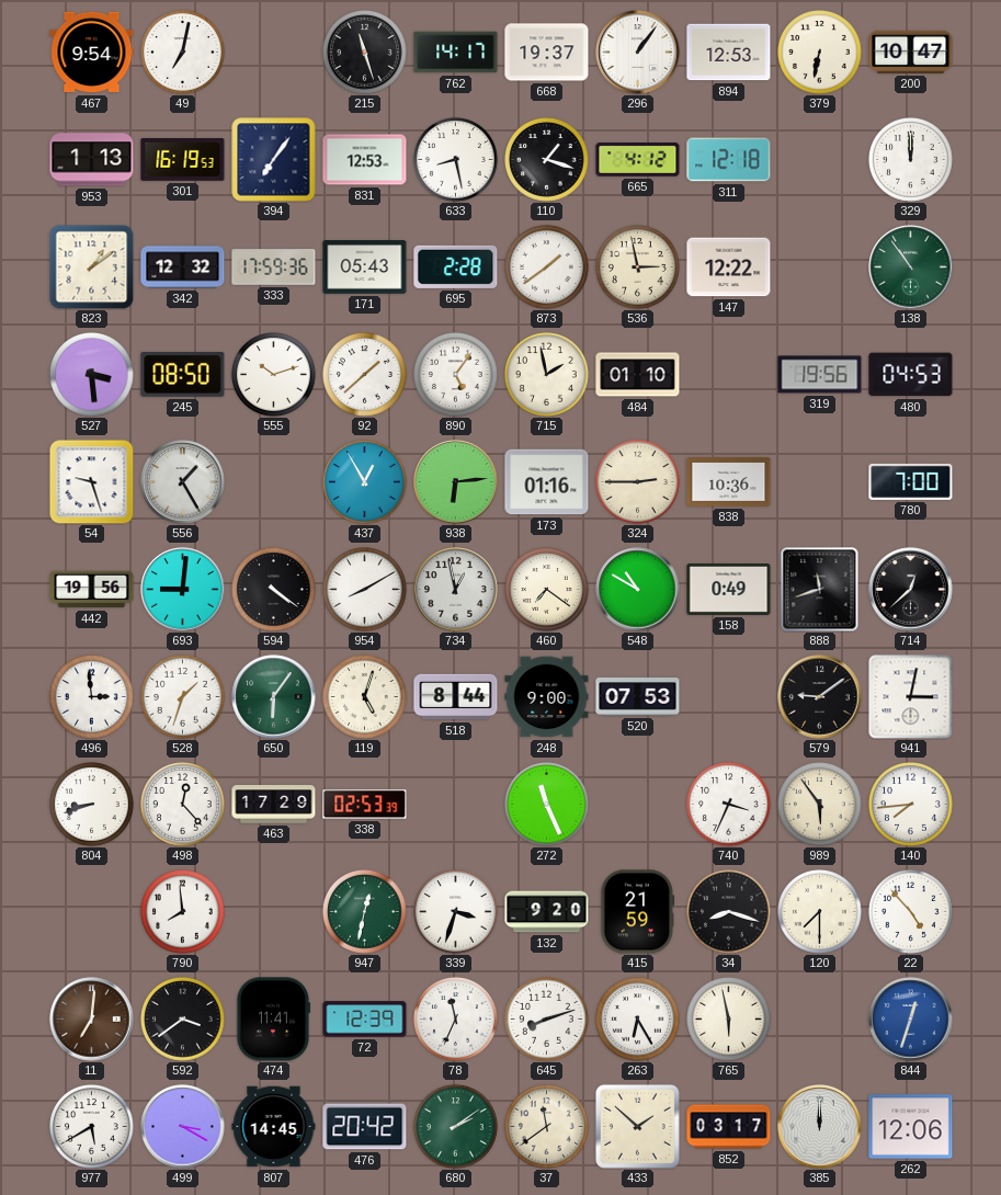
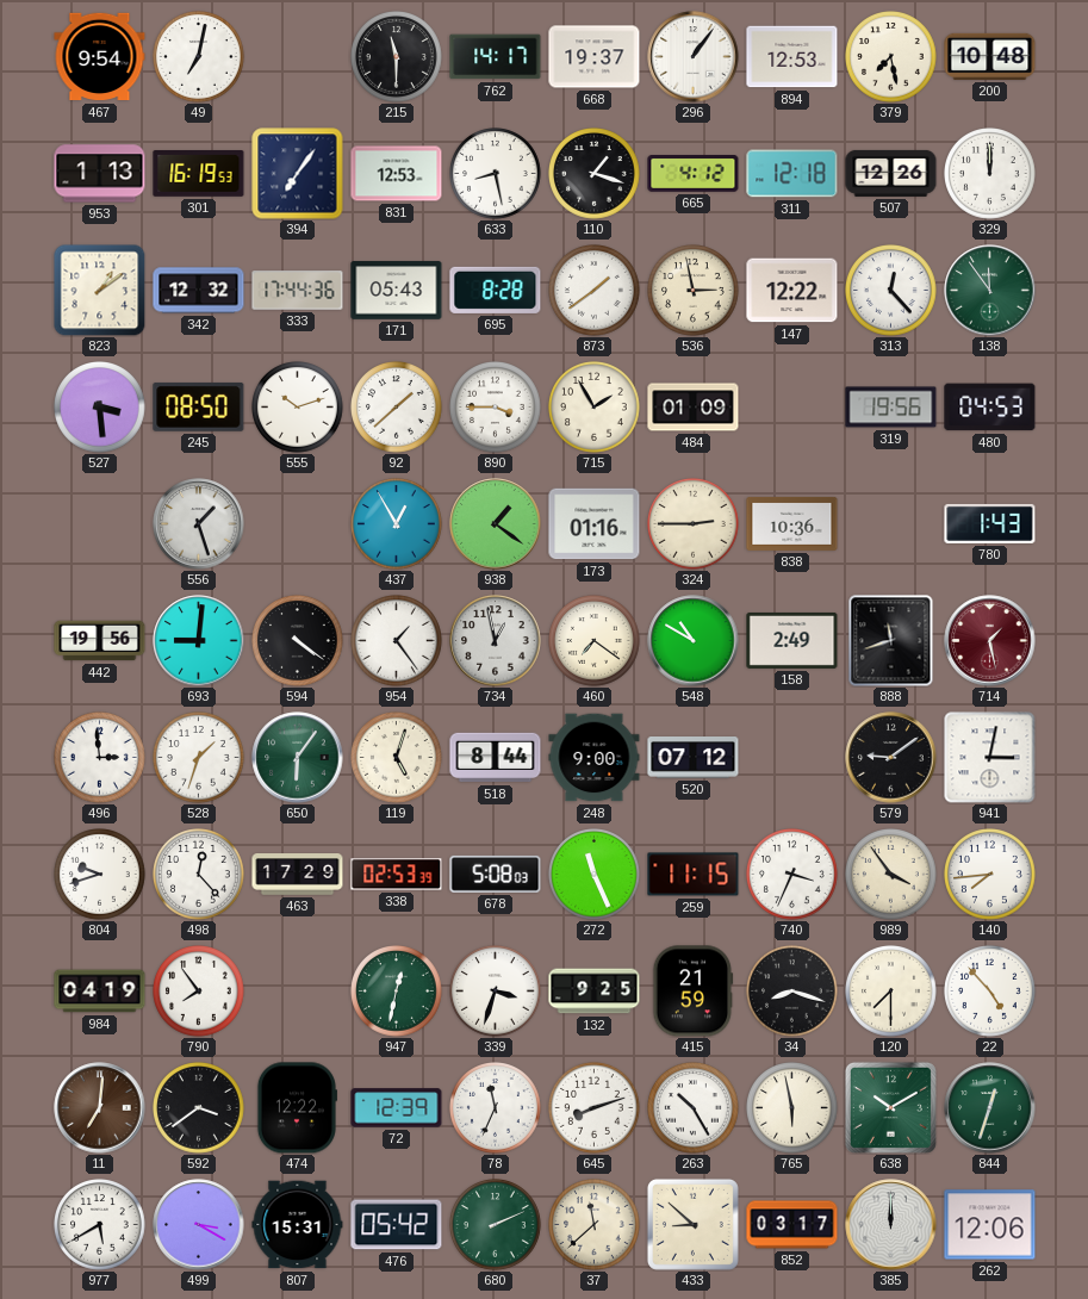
215: 11:27 -> 11:30 (397, 57)
379: 6:32 -> 7:28 (891, 57)
200: 10:47 -> 10:48 (990, 56)
507: none -> 12:26 (891, 173)
333: 17:59 -> 17:44 (298, 291)
695: 2:28 -> 8:28 (496, 290)
313: none -> 12:23 (891, 291)
138: 10:54 -> 11:54 (990, 291)
890: 5:06 -> 3:45 (496, 408)
715: 1:58 -> 1:55 (595, 408)
484: 01:10 -> 01:09 (694, 408)
54: 9:27 -> none (91, 481)
556: 1:25 -> 1:27 (199, 524)
938: 6:14 -> 1:21 (496, 524)
780: 7:00 -> 1:43 (990, 523)
954: 8:10 -> 1:24 (397, 641)
158: 0:49 -> 2:49 (792, 640)
714: 12:38 -> 1:28 (990, 641)
714 dial: black -> burgundy (990, 641)
520: 07:53 -> 07:12 (694, 758)
804: 8:42 -> 9:42 (100, 875)
678: none -> 5:08 (496, 874)
259: none -> 11:15 (694, 875)
989: 5:54 -> 3:54 (891, 875)
984: none -> 04:19 (100, 992)
790: 7:59 -> 7:54 (199, 992)
132: 9:20 -> 9:25 (595, 992)
474: 11:41 -> 12:22 (297, 1108)
263: 6:25 -> 10:25 (694, 1108)
638: none -> 10:10 (890, 1107)
844 dial: blue -> green (990, 1108)
807: 14:45 -> 15:31 (298, 1225)
476: 20:42 -> 05:42 (397, 1225)
680: 2:09 -> 2:11 (496, 1225)
37: 11:39 -> 11:38 (595, 1225)
433: 1:52 -> 8:52 (692, 1224)
